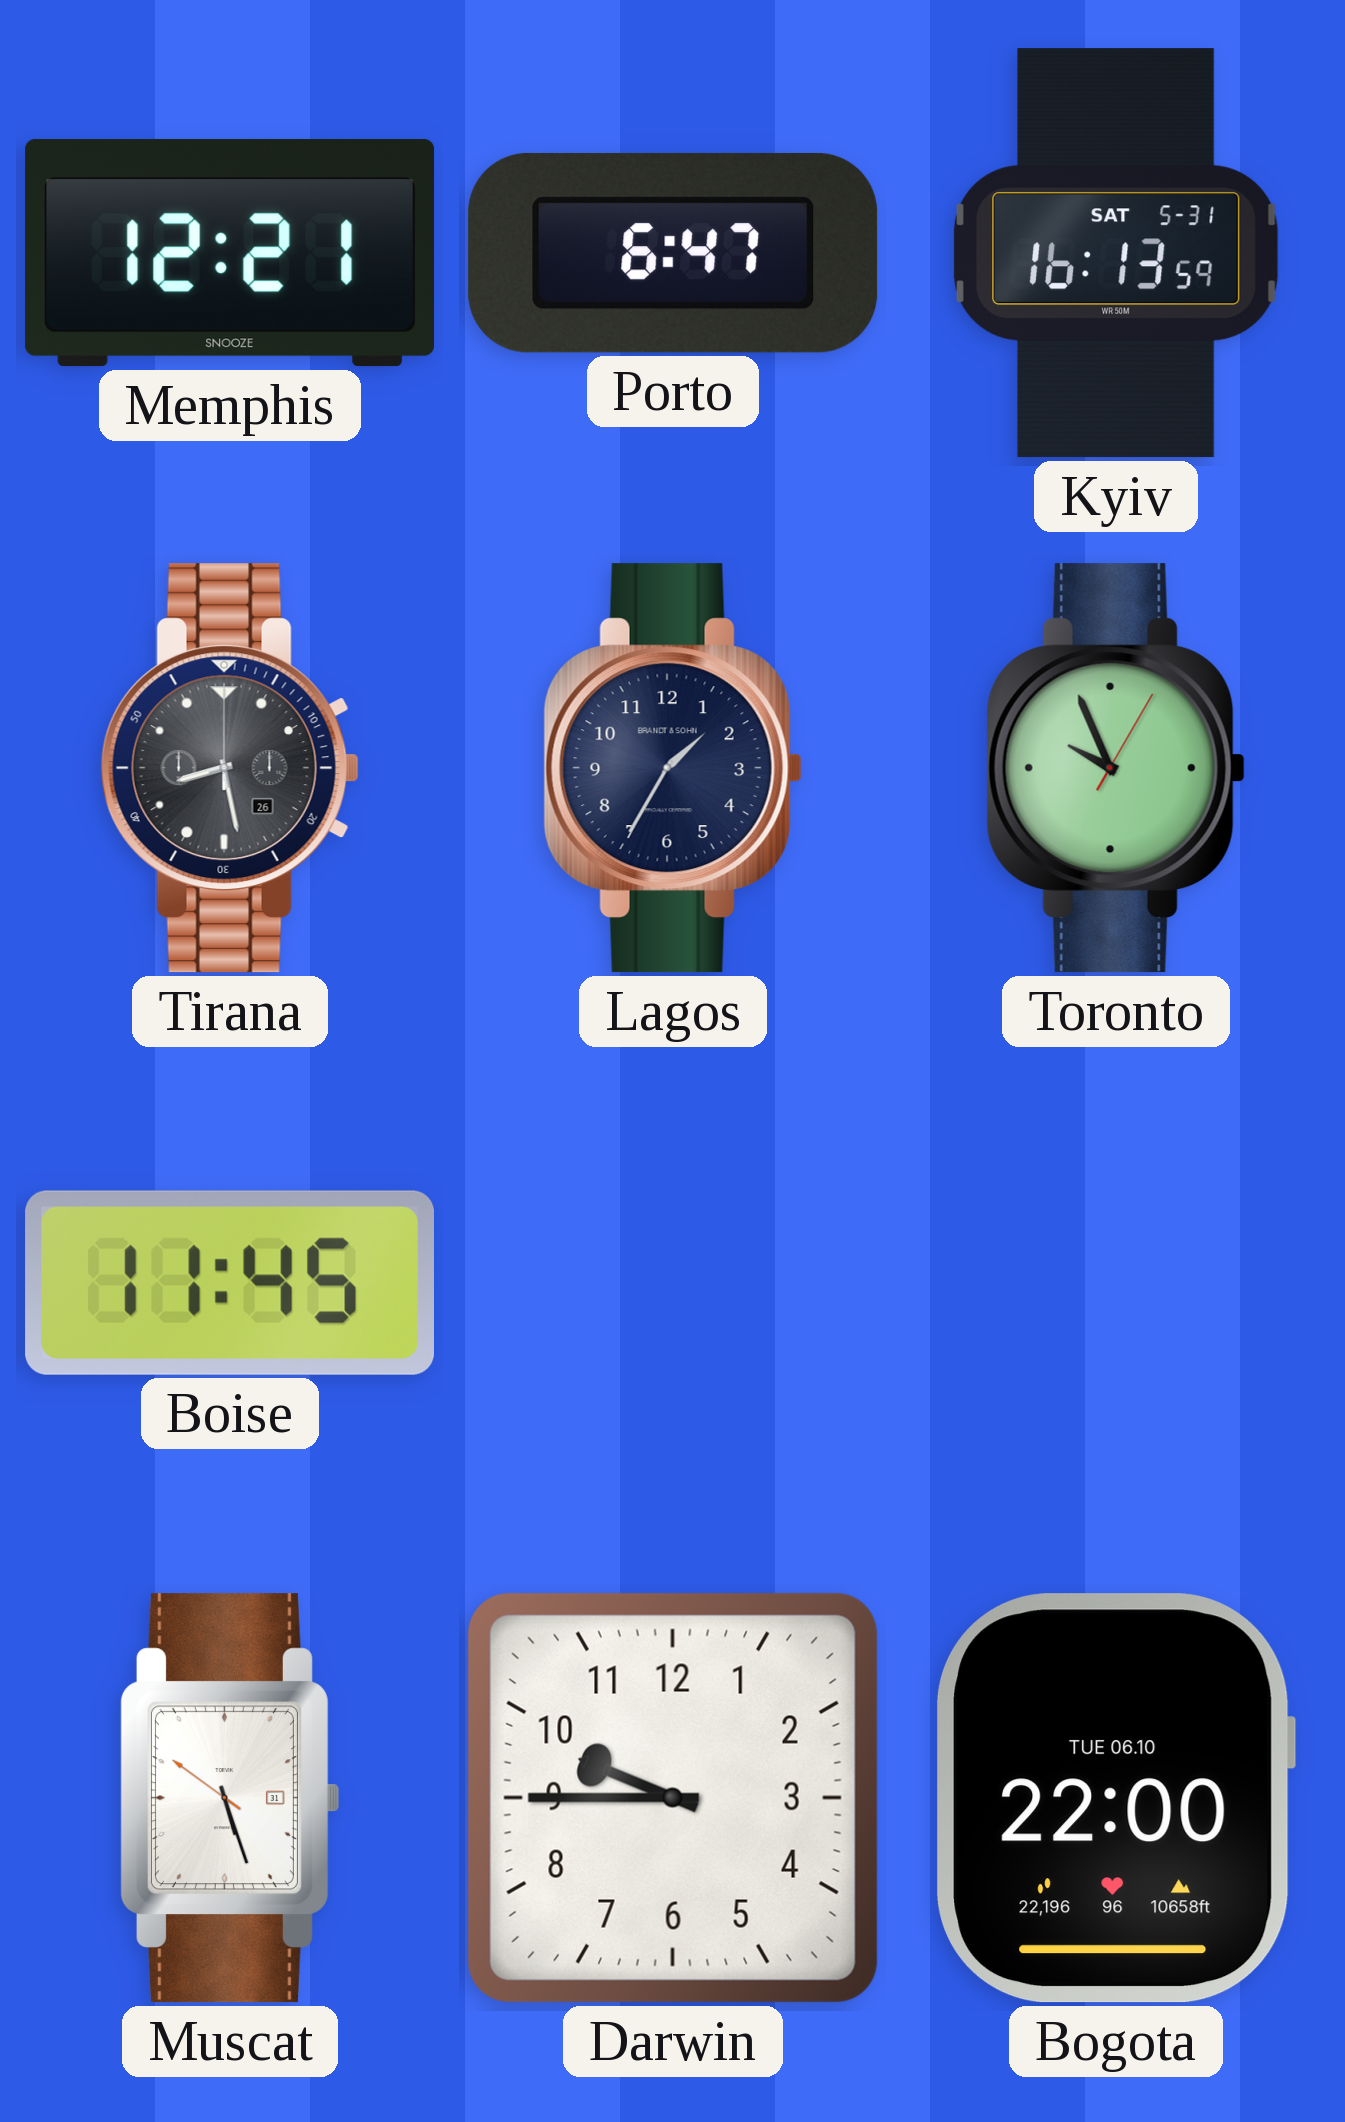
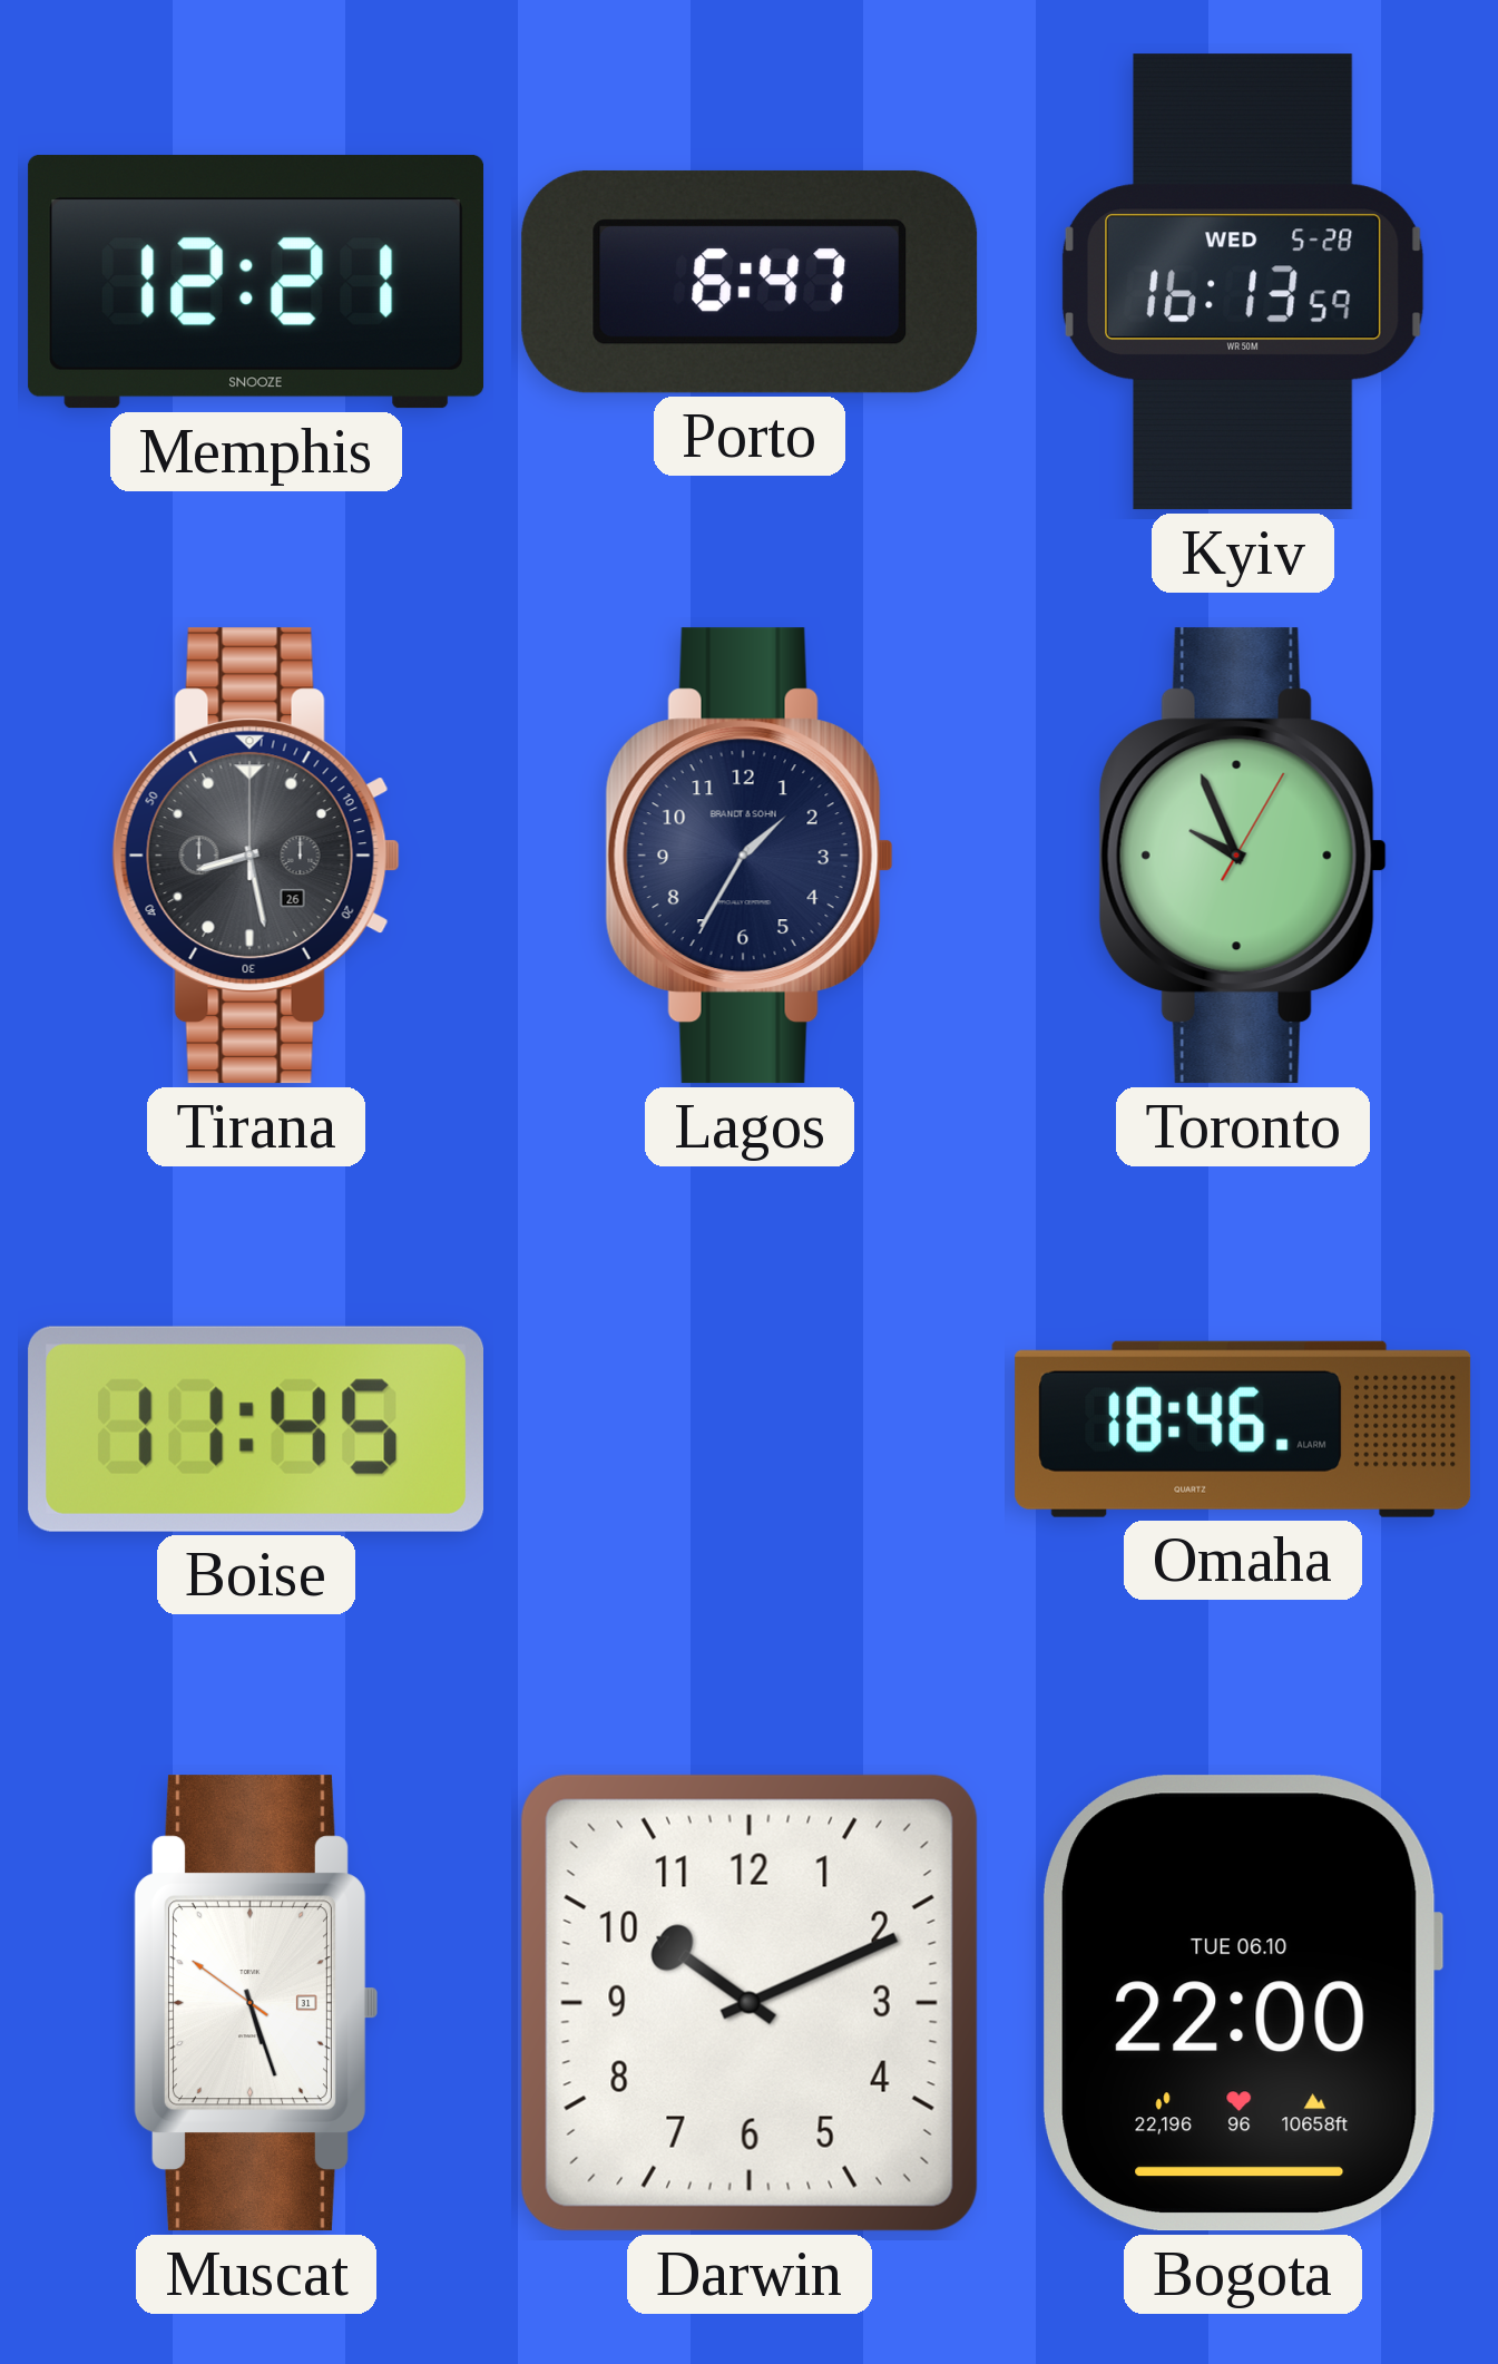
Kyiv date: SAT 5-31 -> WED 5-28 (1243, 282)
Omaha: none -> 18:46 (1243, 1429)
Darwin: 9:45 -> 10:11 (750, 2003)
